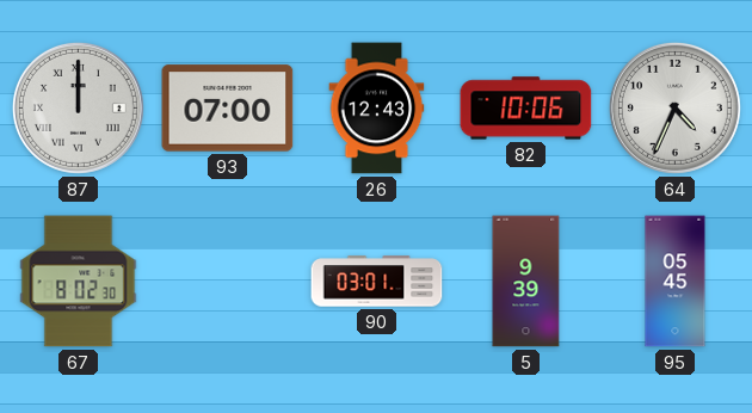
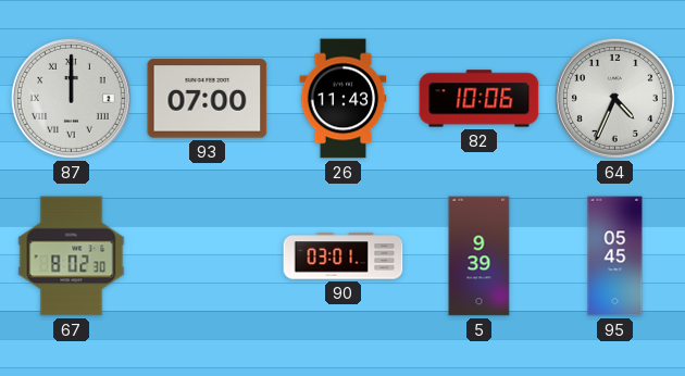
26: 12:43 -> 11:43 (344, 99)
